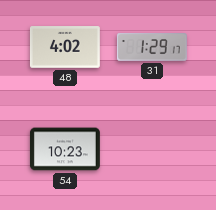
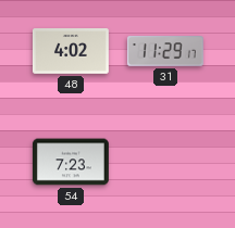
31: 1:29 -> 11:29 (165, 51)
54: 10:23 -> 7:23 (71, 162)
